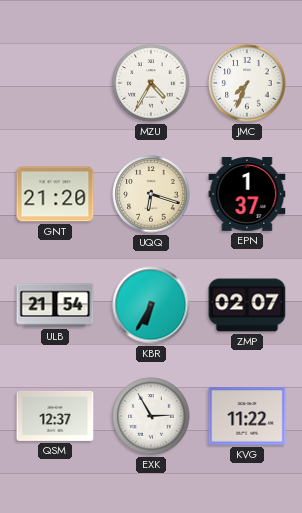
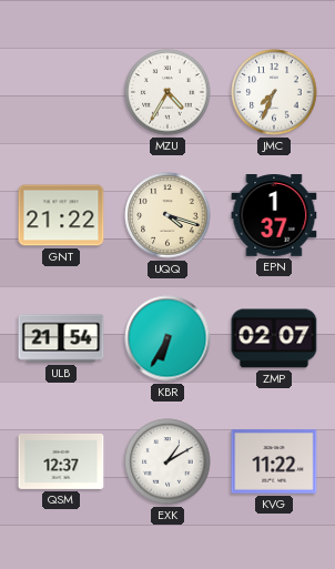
GNT: 21:20 -> 21:22 (61, 215)
UQQ: 6:18 -> 4:18 (167, 215)
EXK: 2:55 -> 1:10 (167, 461)
